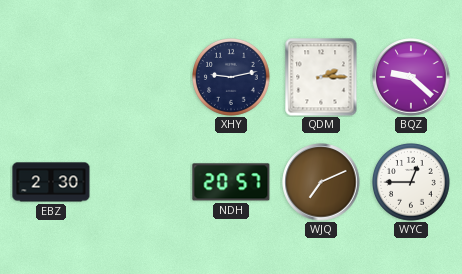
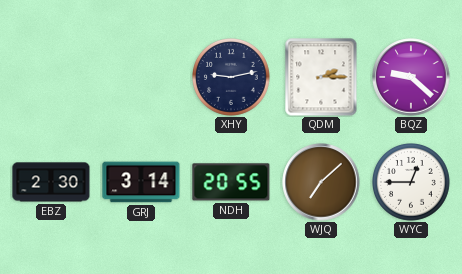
GRJ: none -> 3:14 (141, 182)
NDH: 20:57 -> 20:55 (231, 182)
WJQ: 7:11 -> 7:08 (321, 182)
